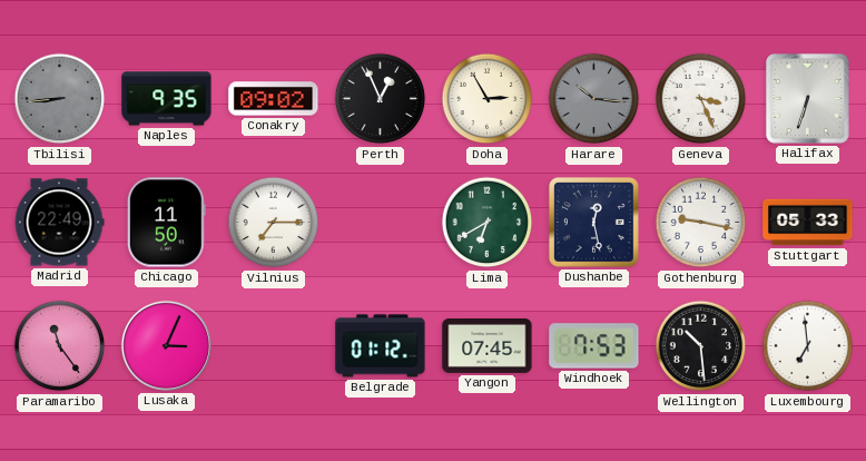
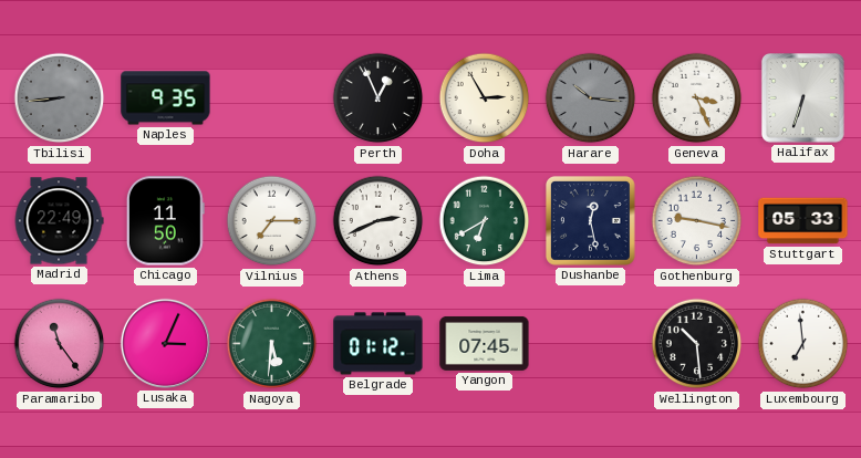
Conakry: 09:02 -> none (274, 99)
Athens: none -> 2:41 (378, 221)
Nagoya: none -> 5:31 (272, 344)
Windhoek: 7:53 -> none (594, 346)
